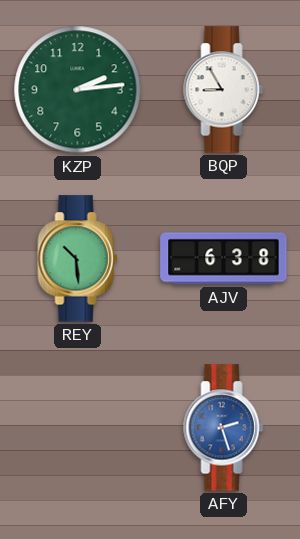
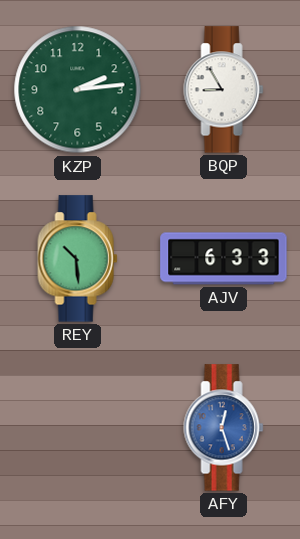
AJV: 6:38 -> 6:33 (224, 259)
AFY: 2:27 -> 12:27 (224, 428)
